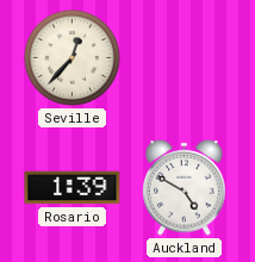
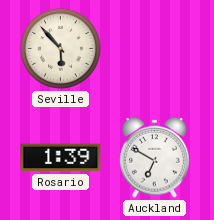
Seville: 12:37 -> 5:53 (60, 48)
Auckland: 4:50 -> 6:50 (155, 157)
